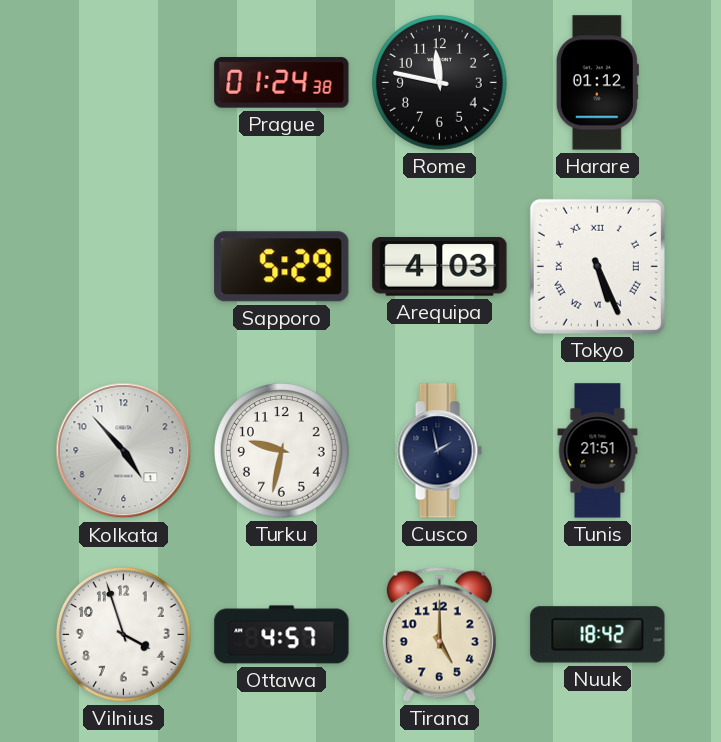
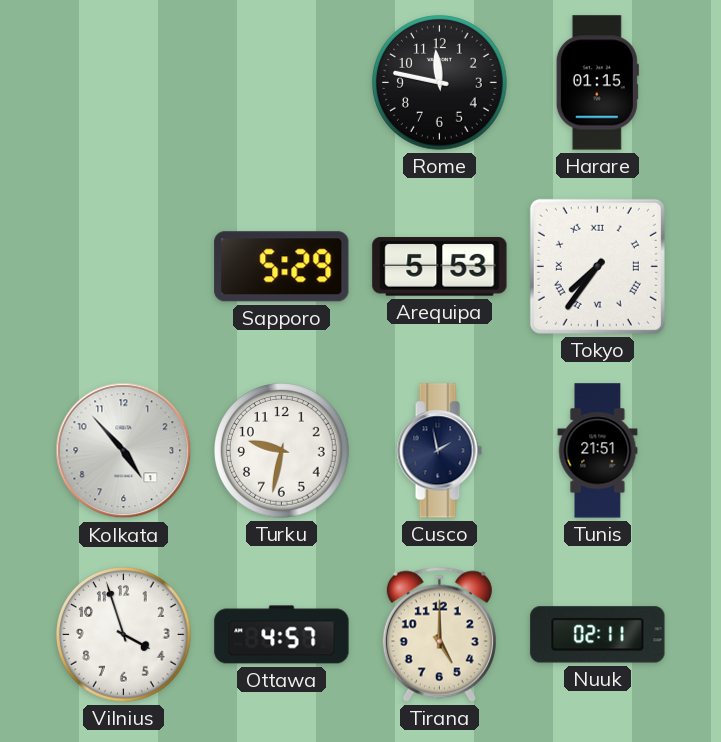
Prague: 01:24 -> none (282, 83)
Harare: 01:12 -> 01:15 (597, 83)
Arequipa: 4:03 -> 5:53 (440, 267)
Tokyo: 5:26 -> 7:36 (597, 266)
Nuuk: 18:42 -> 02:11 (598, 635)
